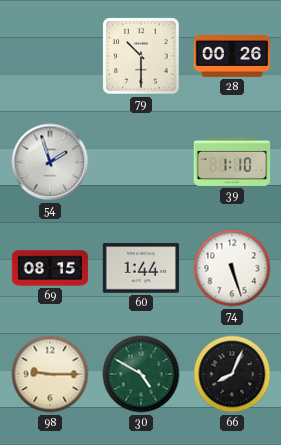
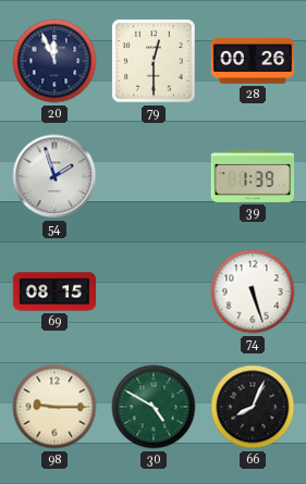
20: none -> 11:56 (54, 61)
79: 10:30 -> 12:30 (154, 61)
39: 1:10 -> 1:39 (253, 176)
60: 1:44 -> none (141, 268)
